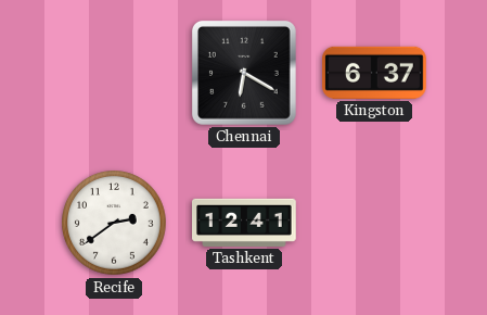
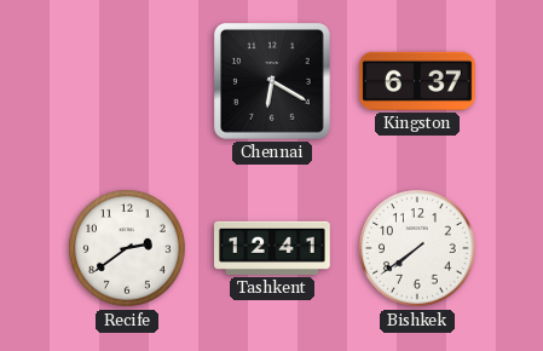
Bishkek: none -> 7:39 (417, 248)
